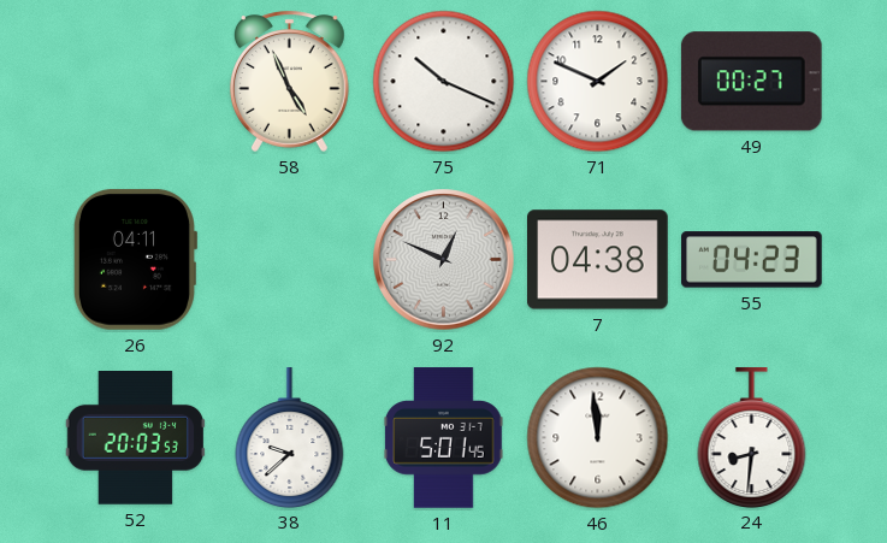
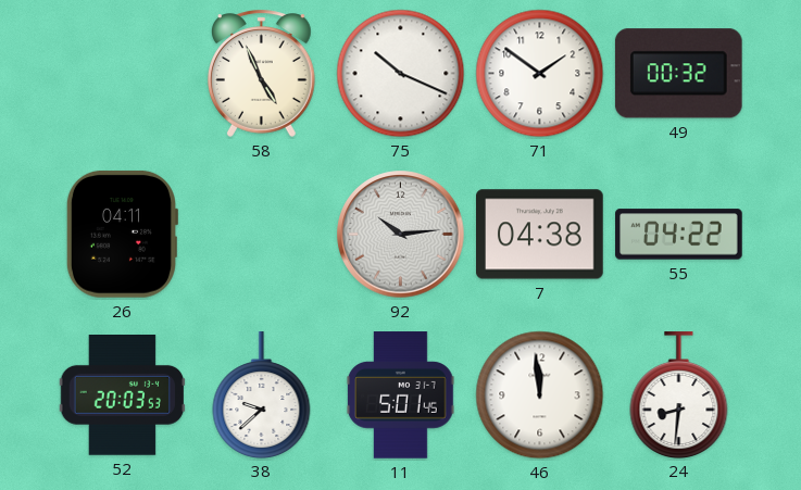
71: 1:49 -> 1:51 (540, 74)
49: 00:27 -> 00:32 (678, 74)
92: 12:49 -> 10:14 (401, 235)
55: 04:23 -> 04:22 (679, 235)
